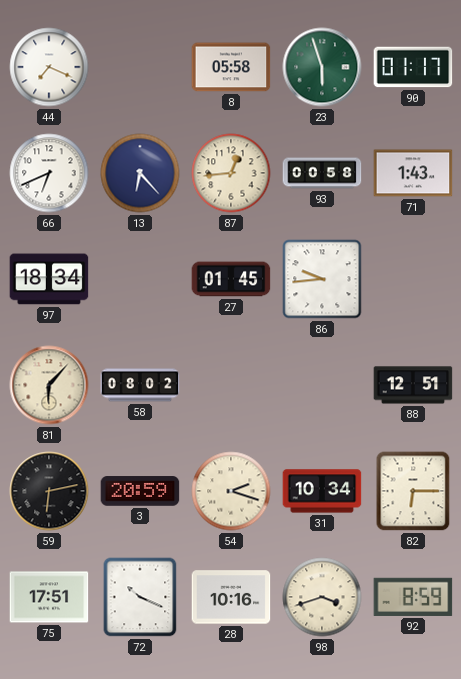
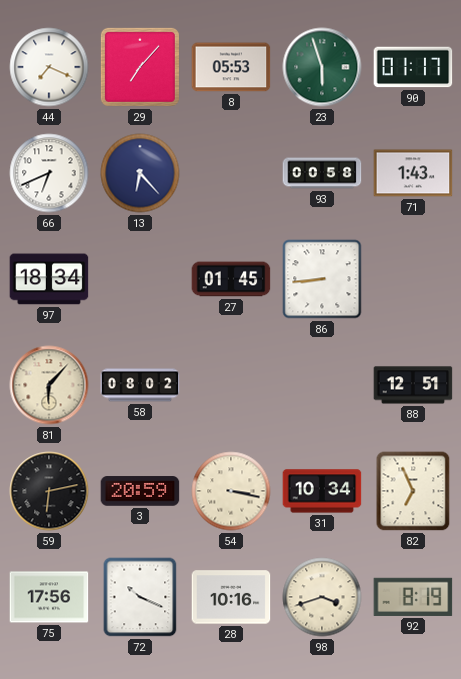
29: none -> 7:07 (140, 67)
8: 05:58 -> 05:53 (231, 67)
87: 12:44 -> none (231, 173)
86: 9:44 -> 8:44 (322, 279)
54: 2:18 -> 3:17 (231, 491)
82: 6:15 -> 6:56 (413, 491)
75: 17:51 -> 17:56 (49, 597)
92: 8:59 -> 8:19 (413, 597)
